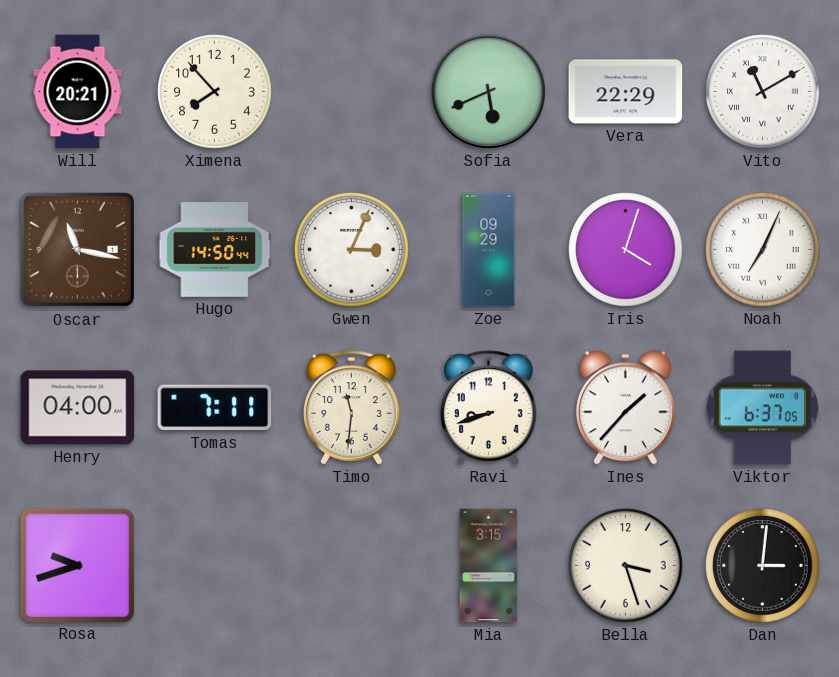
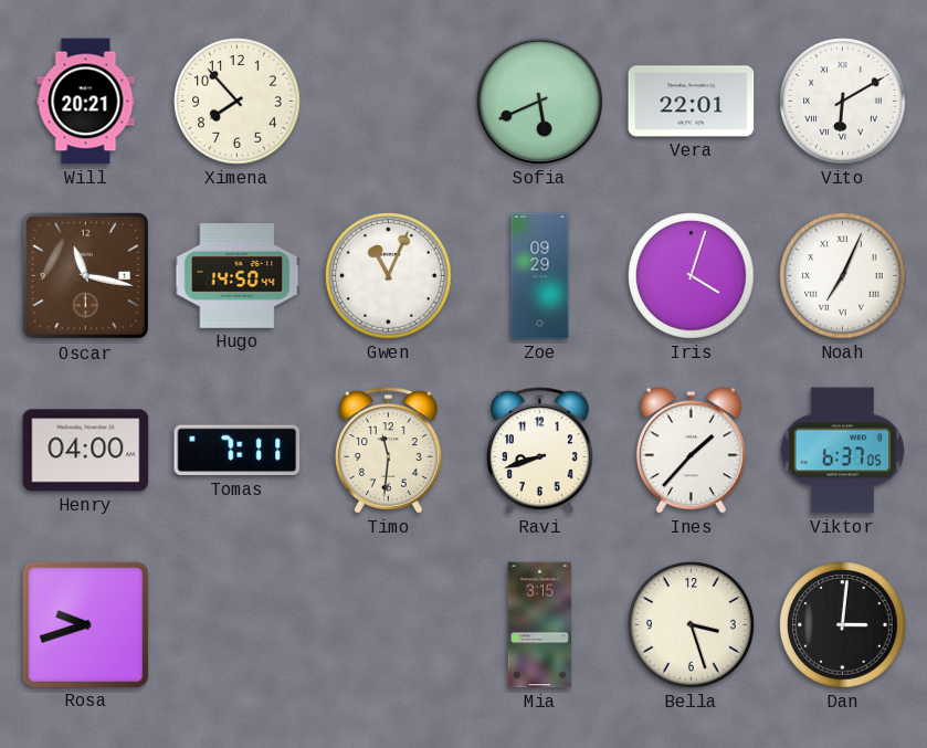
Vera: 22:29 -> 22:01 (692, 102)
Vito: 11:10 -> 6:10 (843, 102)
Gwen: 3:04 -> 11:04 (389, 276)
